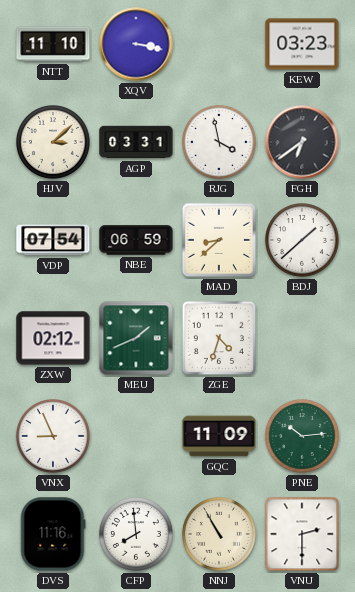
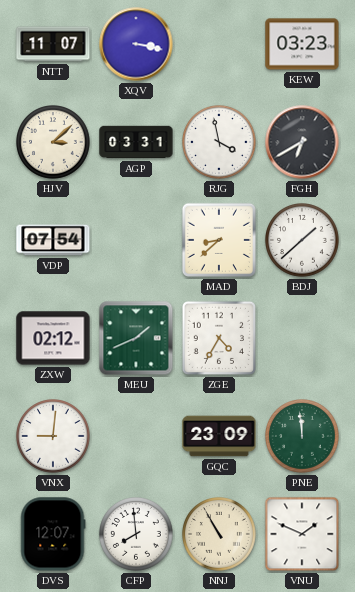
NTT: 11:10 -> 11:07 (53, 44)
FGH: 6:39 -> 6:40 (302, 142)
NBE: 06:59 -> none (136, 240)
ZGE: 4:33 -> 4:35 (219, 338)
VNX: 8:56 -> 9:01 (54, 437)
GQC: 11:09 -> 23:09 (219, 436)
PNE: 10:14 -> 11:59 (303, 437)
DVS: 11:16 -> 12:07 (53, 534)
VNU: 2:30 -> 1:49 (302, 534)
